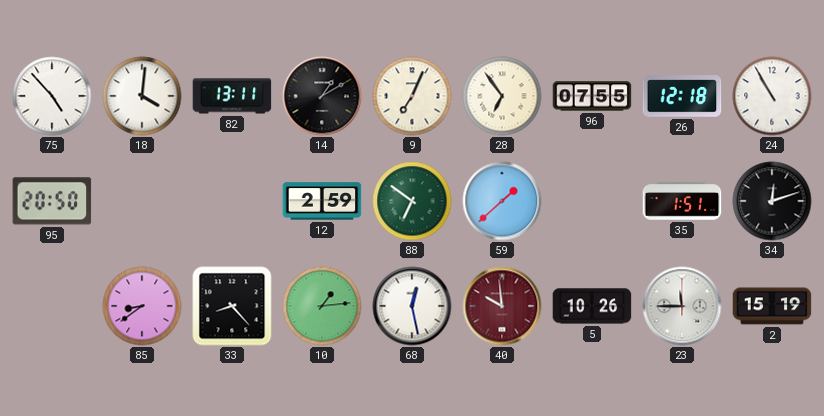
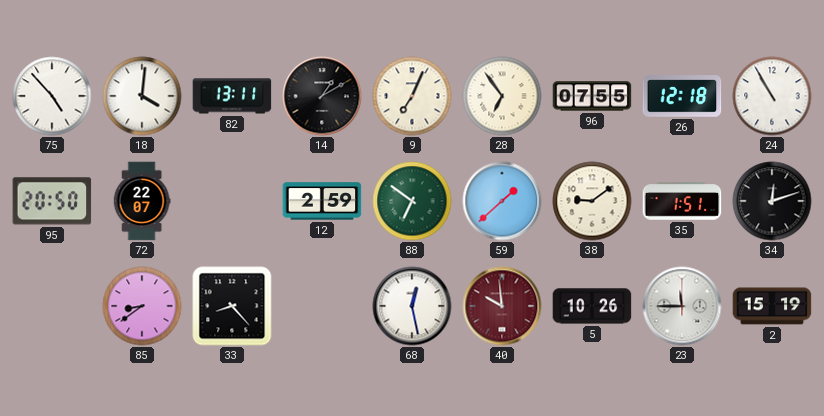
72: none -> 22:07 (142, 201)
38: none -> 9:09 (592, 201)
10: 1:14 -> none (322, 306)
